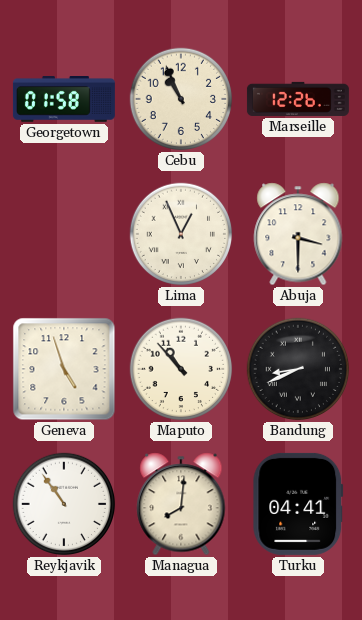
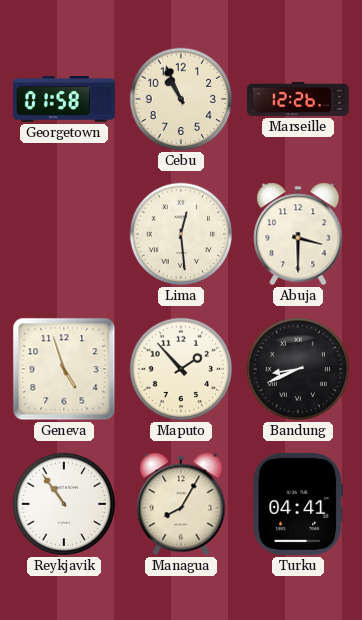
Lima: 12:56 -> 12:29 (181, 234)
Maputo: 10:53 -> 1:53 (181, 369)
Managua: 8:01 -> 8:05 (181, 504)
